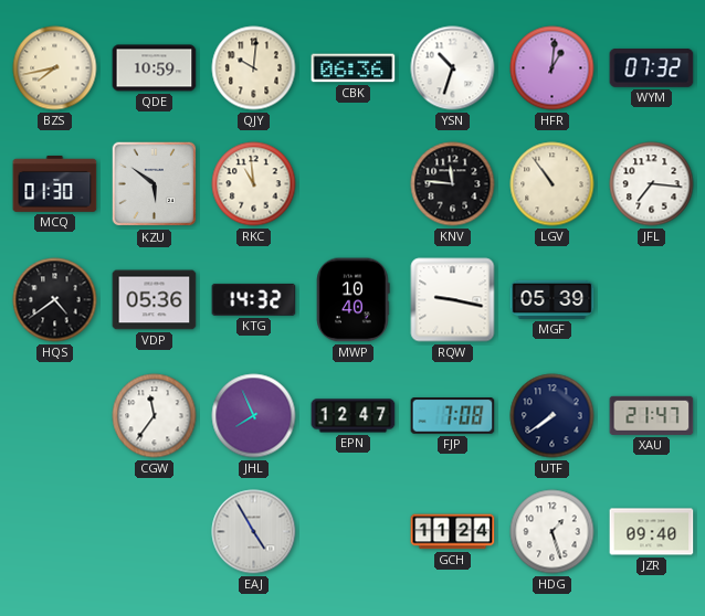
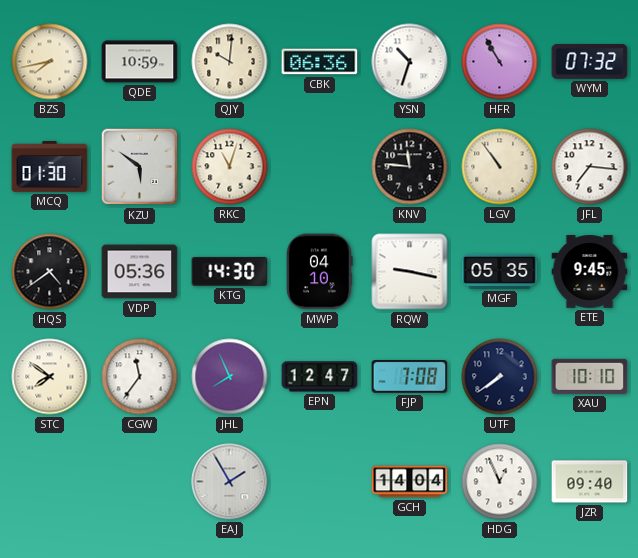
HFR: 1:01 -> 10:55 (500, 62)
RKC: 10:59 -> 11:03 (230, 167)
KTG: 14:32 -> 14:30 (230, 271)
MWP: 10:40 -> 04:10 (320, 272)
MGF: 05:39 -> 05:35 (500, 271)
ETE: none -> 9:45 (590, 272)
STC: none -> 7:51 (50, 377)
XAU: 21:47 -> 10:10 (590, 376)
EAJ: 4:55 -> 1:55 (230, 482)
GCH: 11:24 -> 14:04 (410, 482)
HDG: 1:27 -> 12:56 (500, 482)
